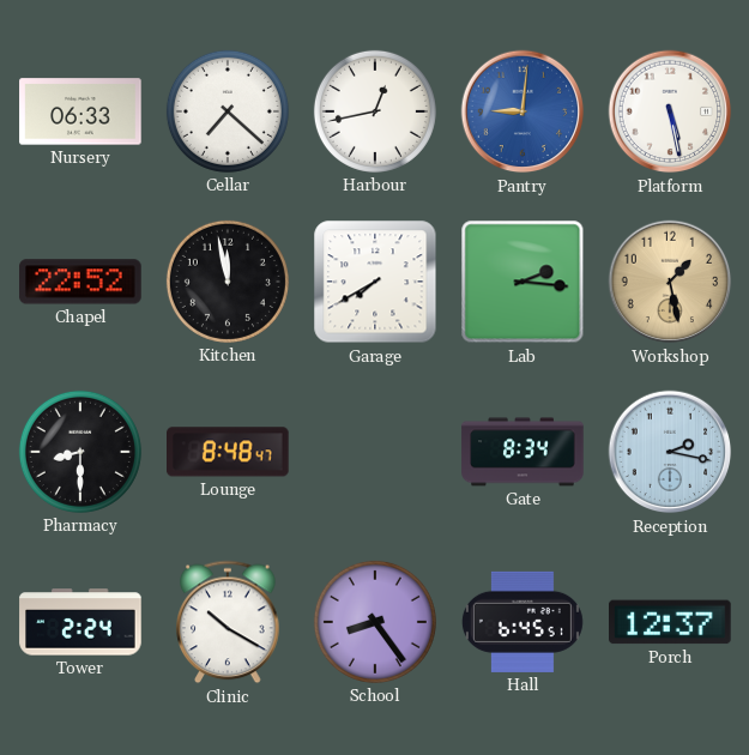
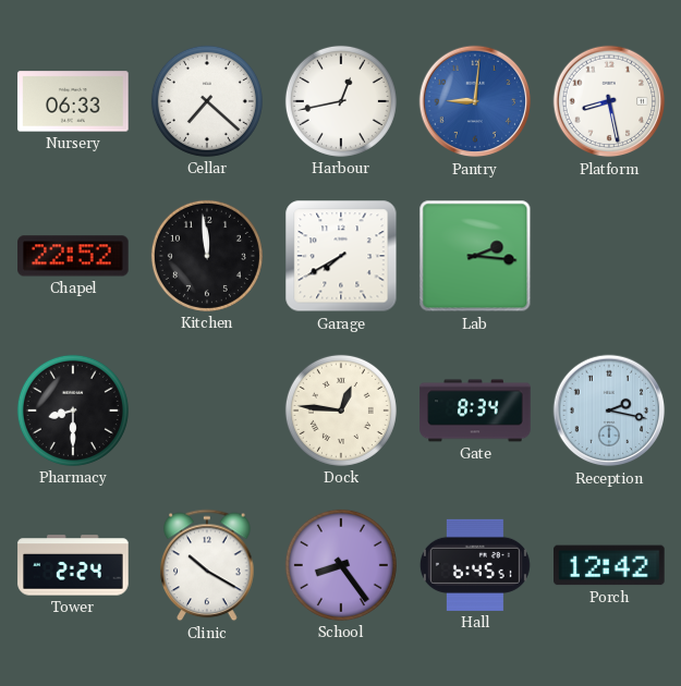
Platform: 5:28 -> 8:28 (609, 101)
Kitchen: 11:58 -> 11:59 (207, 256)
Workshop: 1:28 -> none (670, 282)
Lounge: 8:48 -> none (229, 452)
Dock: none -> 12:46 (341, 411)
Porch: 12:37 -> 12:42 (609, 565)
